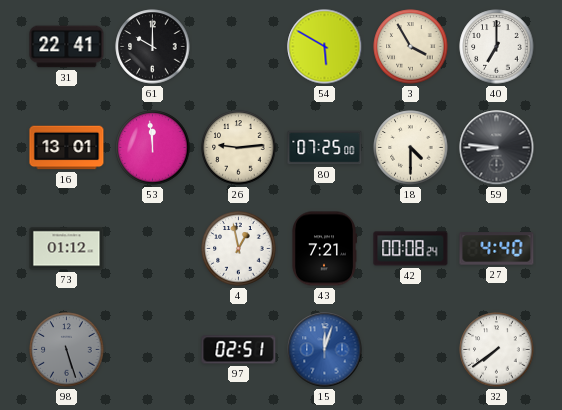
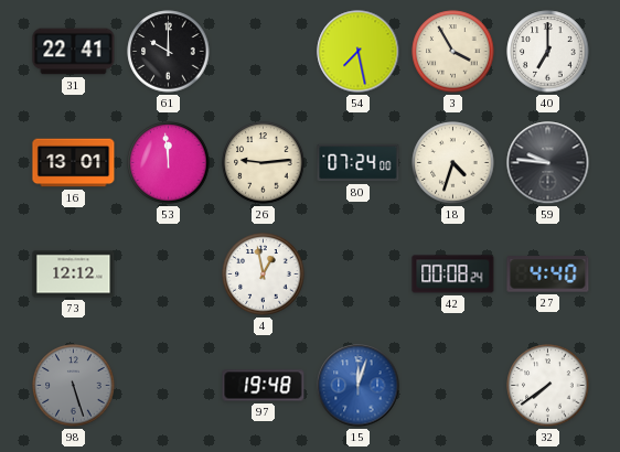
54: 5:50 -> 7:28 (359, 52)
80: 07:25 -> 07:24 (359, 163)
18: 4:30 -> 4:33 (453, 163)
59: 8:46 -> 9:46 (548, 163)
73: 01:12 -> 12:12 (74, 275)
43: 7:21 -> none (324, 249)
97: 02:51 -> 19:48 (264, 386)
